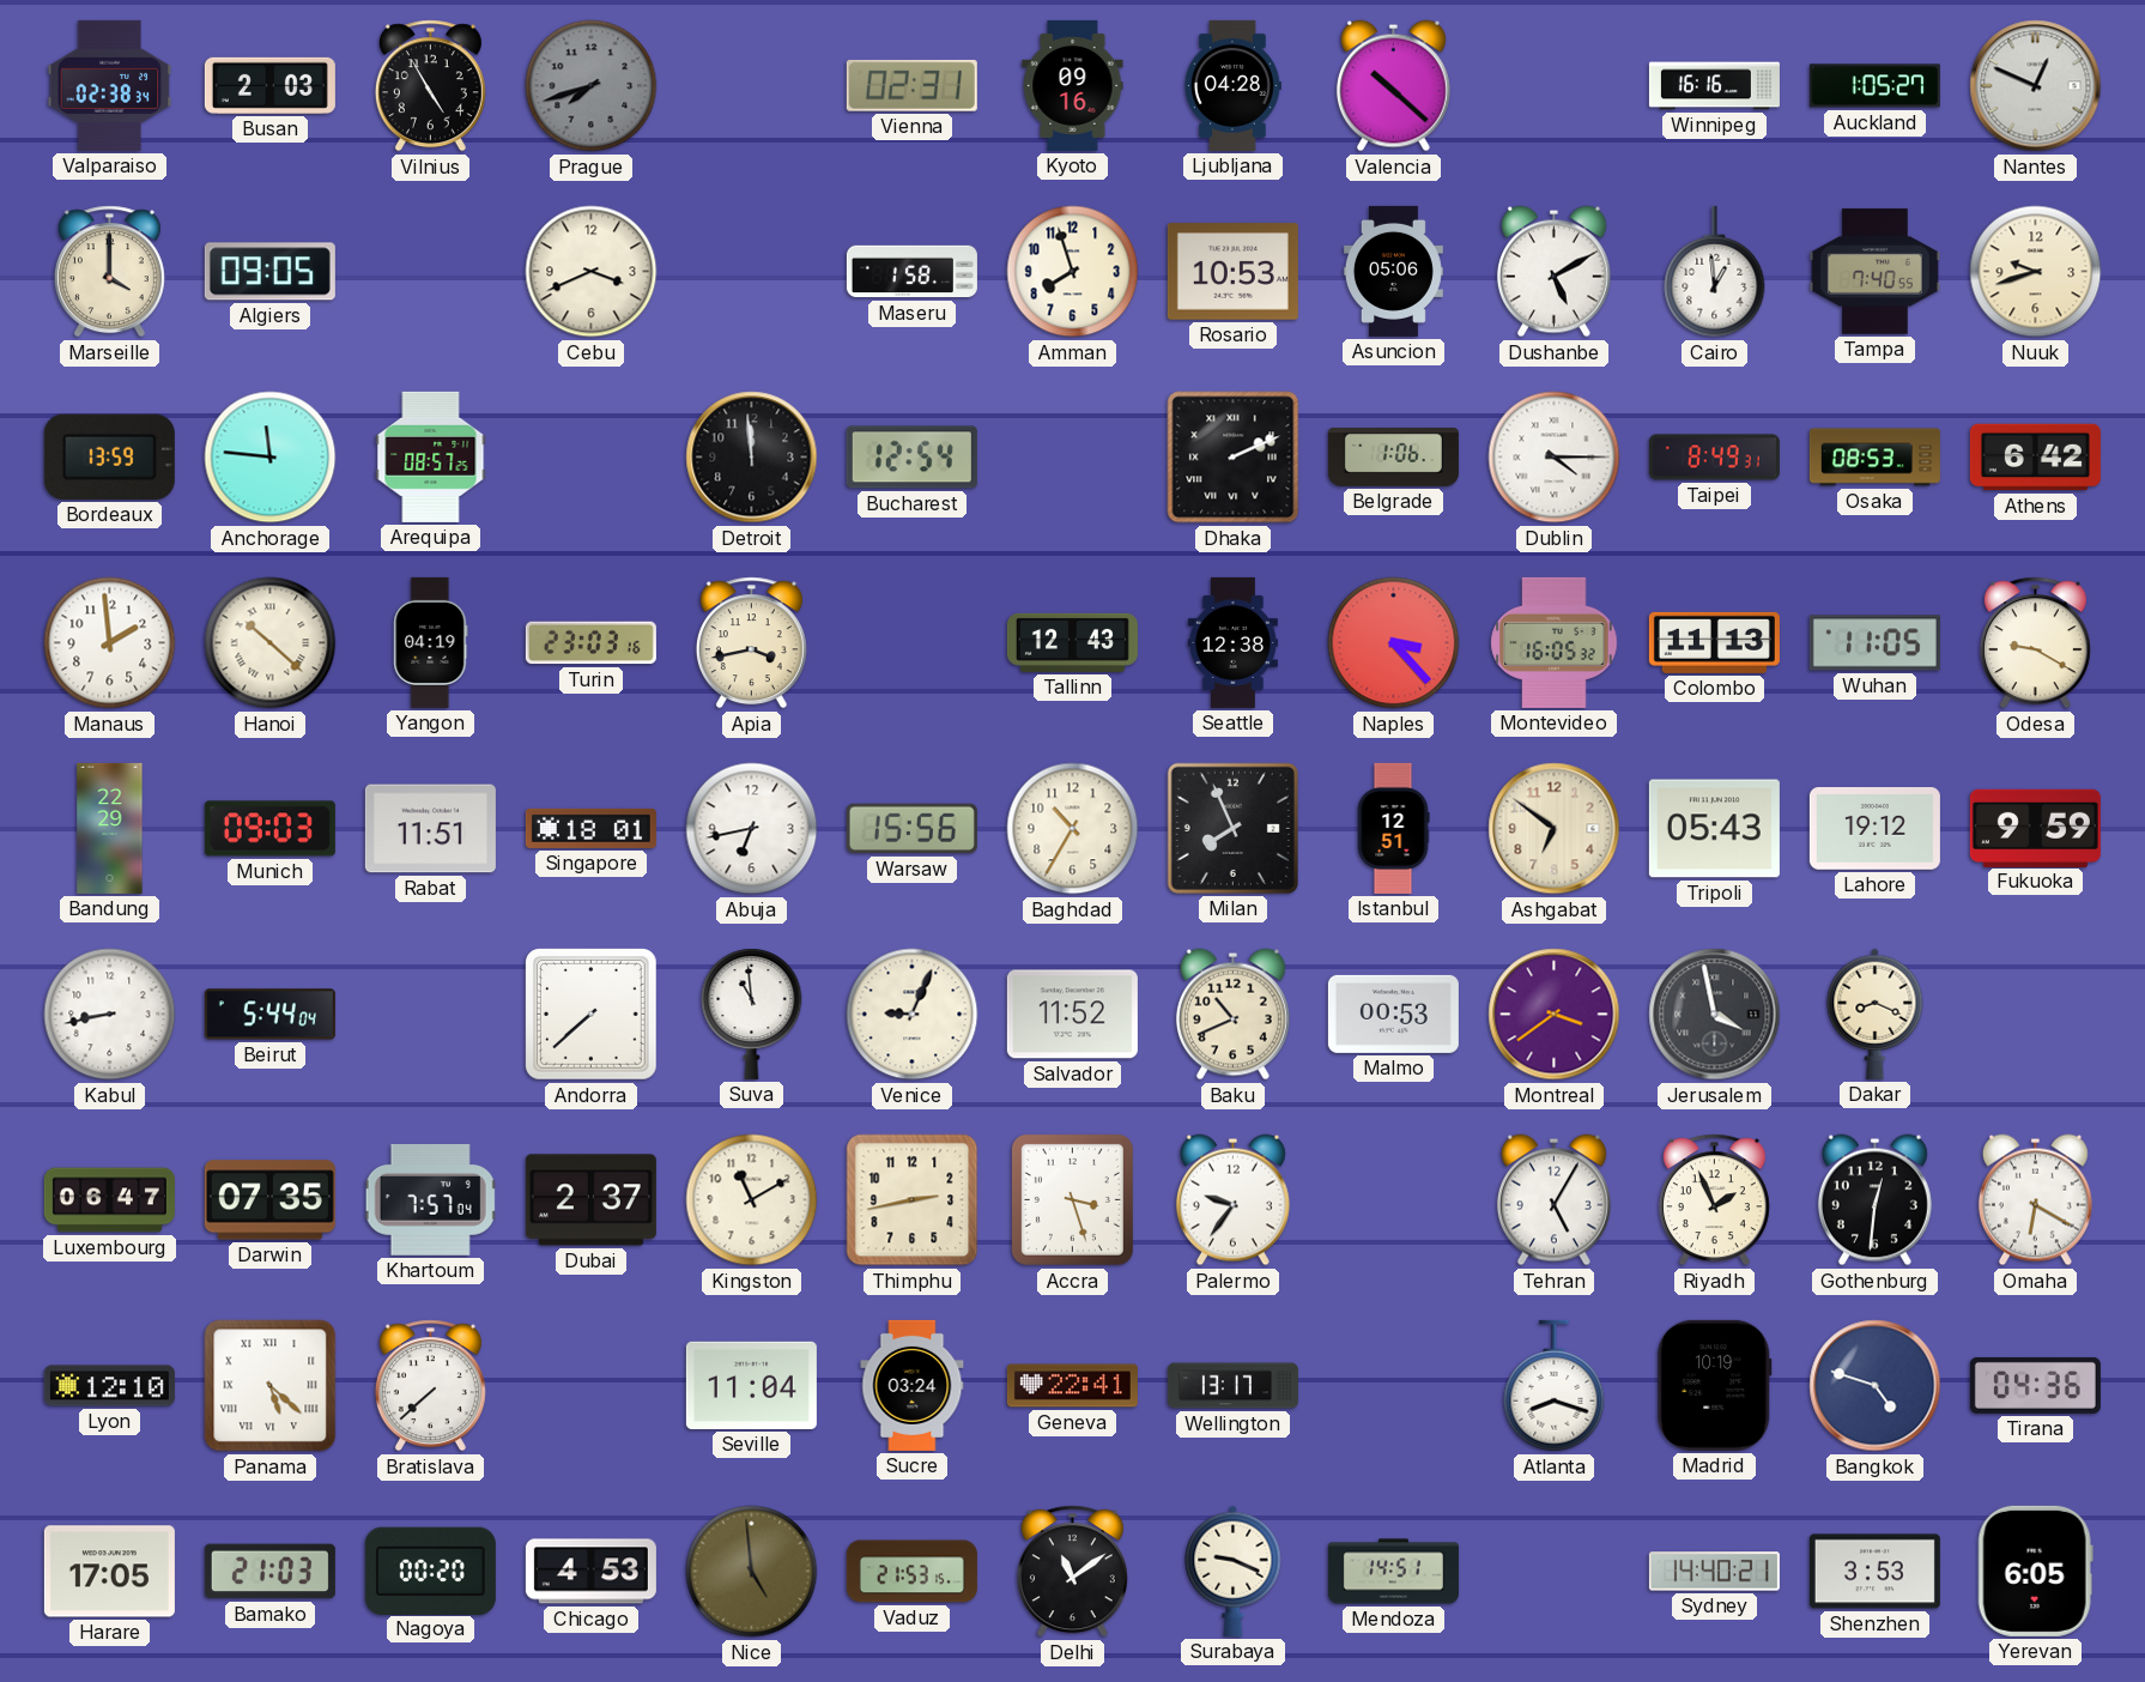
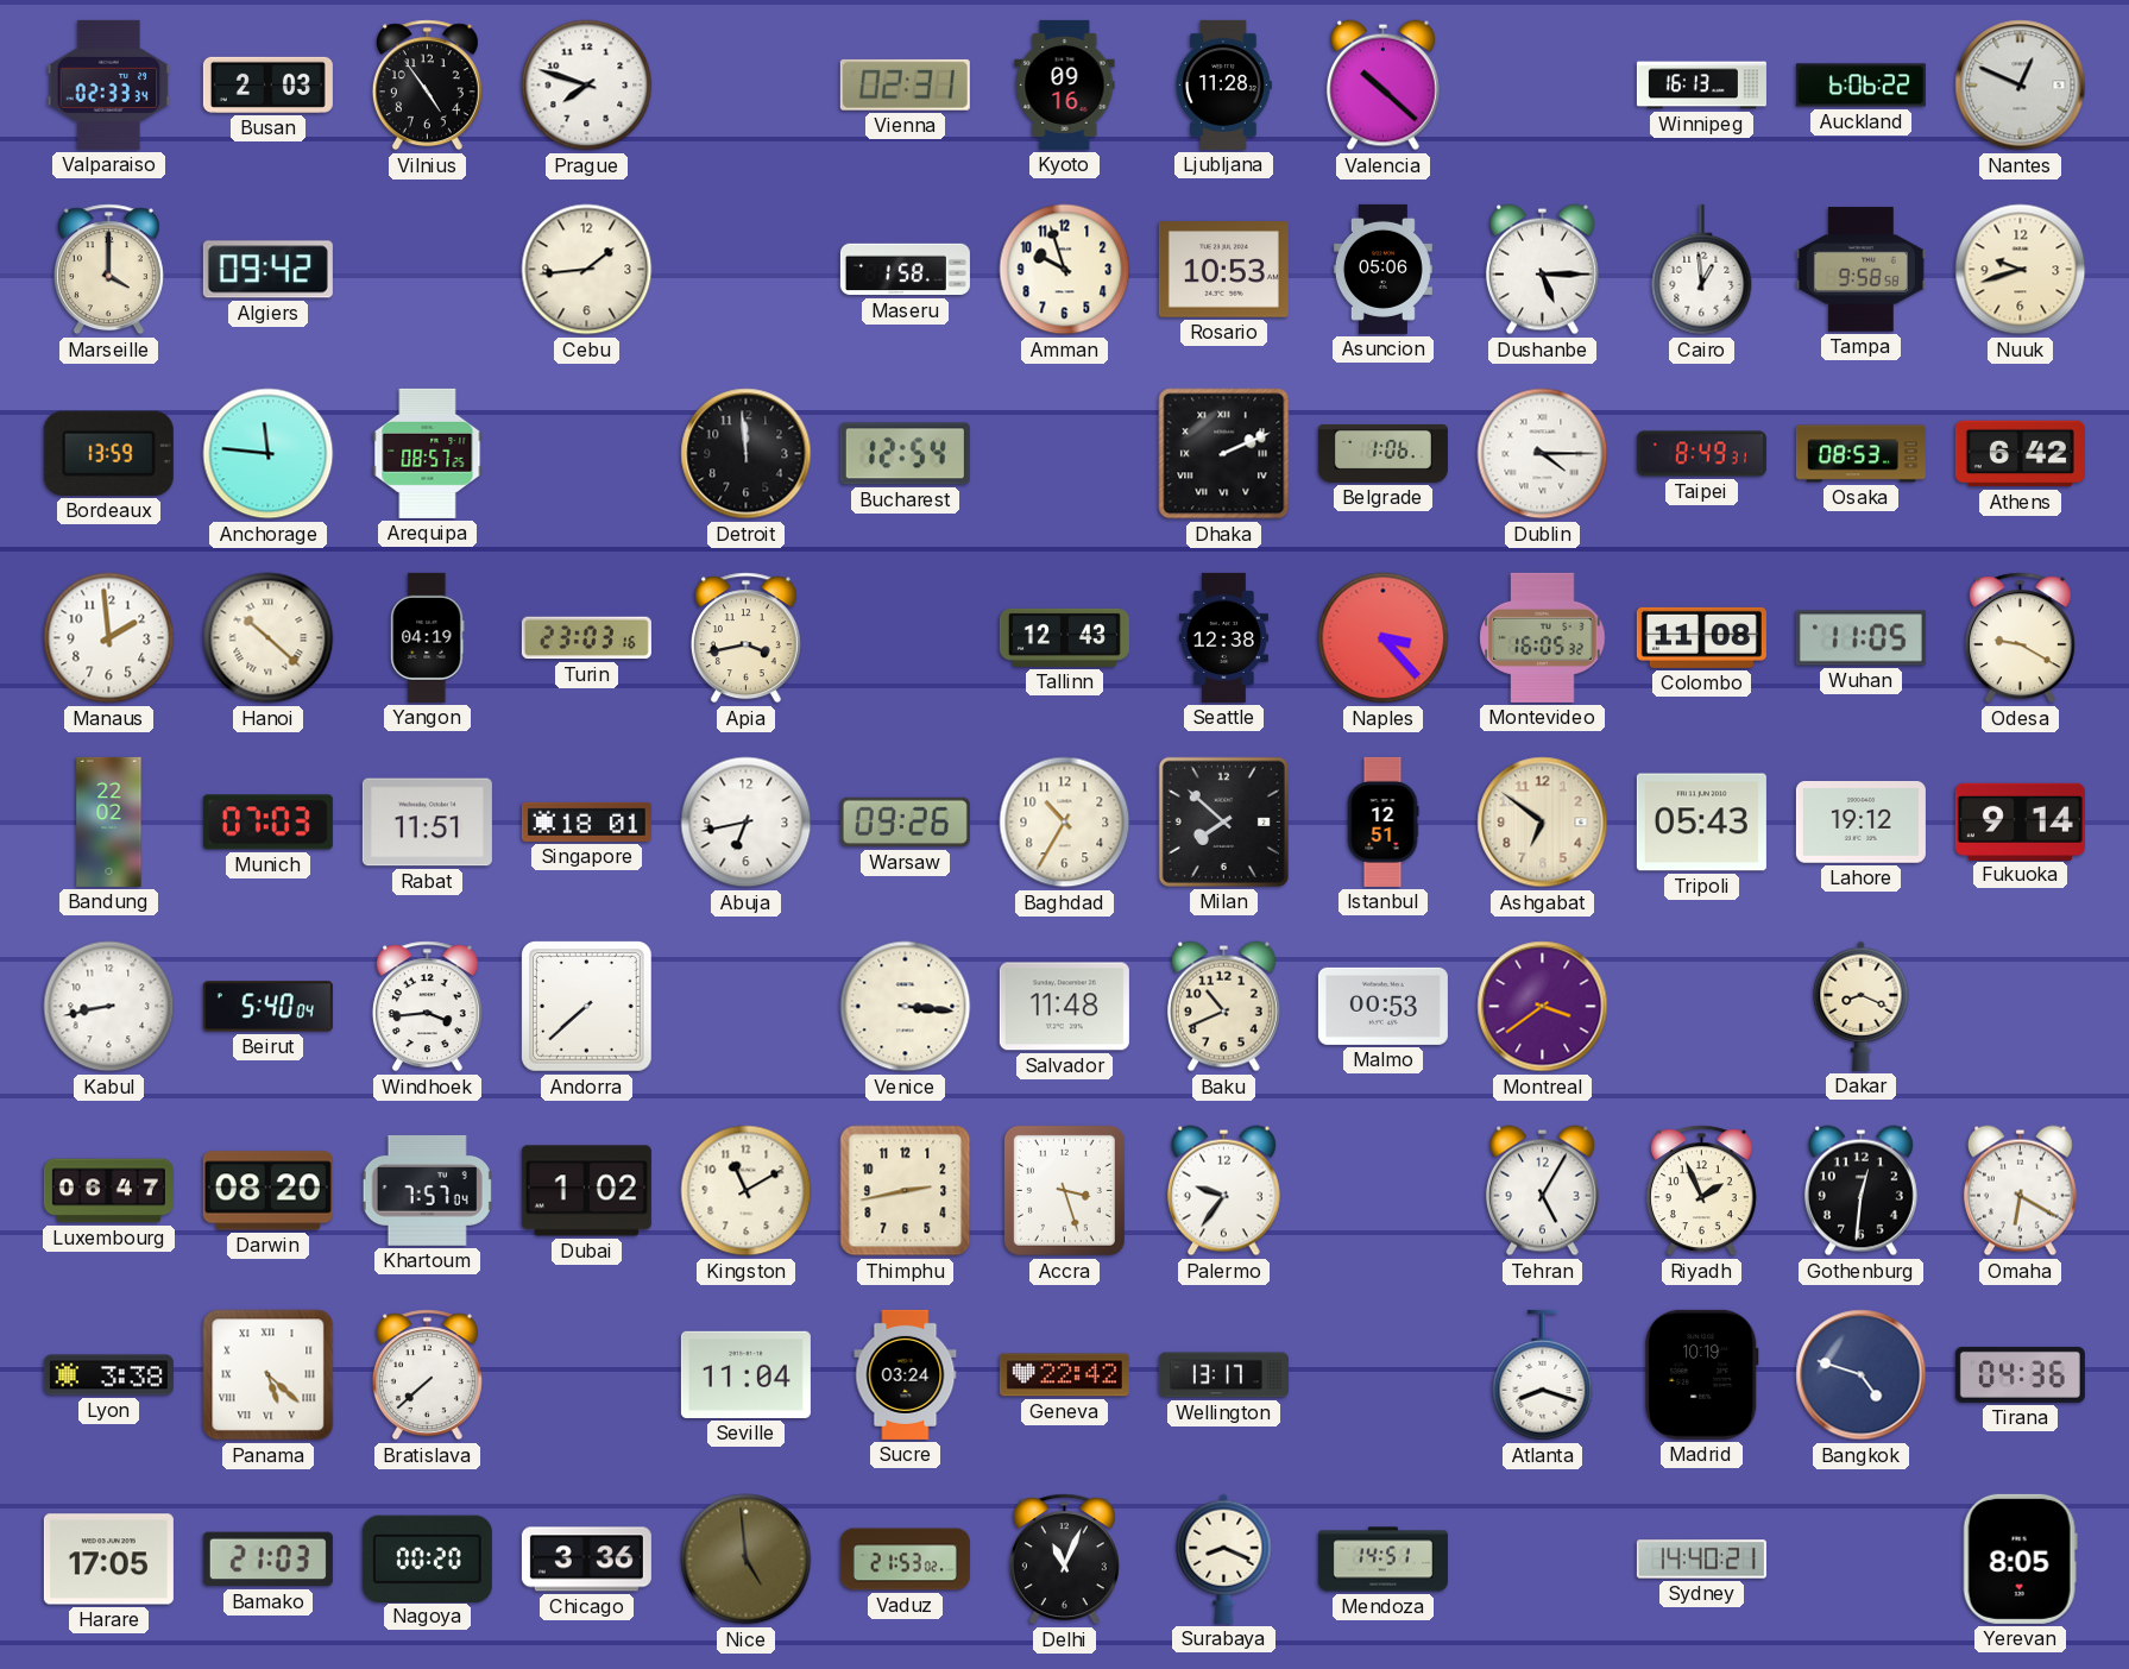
Valparaiso: 02:38 -> 02:33 (109, 84)
Vilnius: 4:55 -> 4:54 (427, 86)
Prague: 7:42 -> 7:48 (587, 86)
Prague dial: grey -> white (587, 86)
Ljubljana: 04:28 -> 11:28 (1223, 84)
Winnipeg: 16:16 -> 16:13 (1701, 86)
Auckland: 1:05 -> 6:06 (1860, 86)
Algiers: 09:05 -> 09:42 (267, 270)
Cebu: 3:41 -> 1:44 (587, 270)
Amman: 7:57 -> 9:57 (1065, 270)
Dushanbe: 5:10 -> 5:15 (1542, 270)
Tampa: 7:40 -> 9:58 (1860, 270)
Colombo: 11:13 -> 11:08 (1701, 637)
Bandung: 22:29 -> 22:02 (109, 821)
Munich: 09:03 -> 07:03 (267, 823)
Warsaw: 15:56 -> 09:26 (905, 823)
Milan: 7:56 -> 7:52 (1223, 821)
Fukuoka: 9:59 -> 9:14 (2020, 821)
Beirut: 5:44 -> 5:40 (267, 1007)
Windhoek: none -> 3:44 (427, 1007)
Suva: 10:59 -> none (752, 1014)
Venice: 9:04 -> 3:16 (906, 1007)
Salvador: 11:52 -> 11:48 (1064, 1007)
Jerusalem: 3:58 -> none (1715, 1015)
Darwin: 07:35 -> 08:20 (267, 1191)
Dubai: 2:37 -> 1:02 (586, 1191)
Lyon: 12:10 -> 3:38 (108, 1375)
Geneva: 22:41 -> 22:42 (1064, 1375)
Chicago: 4:53 -> 3:36 (586, 1560)
Vaduz: 21:53:15 -> 21:53:02 (905, 1560)
Delhi: 11:09 -> 11:04 (1064, 1560)
Surabaya: 9:19 -> 8:19 (1224, 1558)
Shenzhen: 3:53 -> none (1874, 1572)
Yerevan: 6:05 -> 8:05 (2020, 1558)
